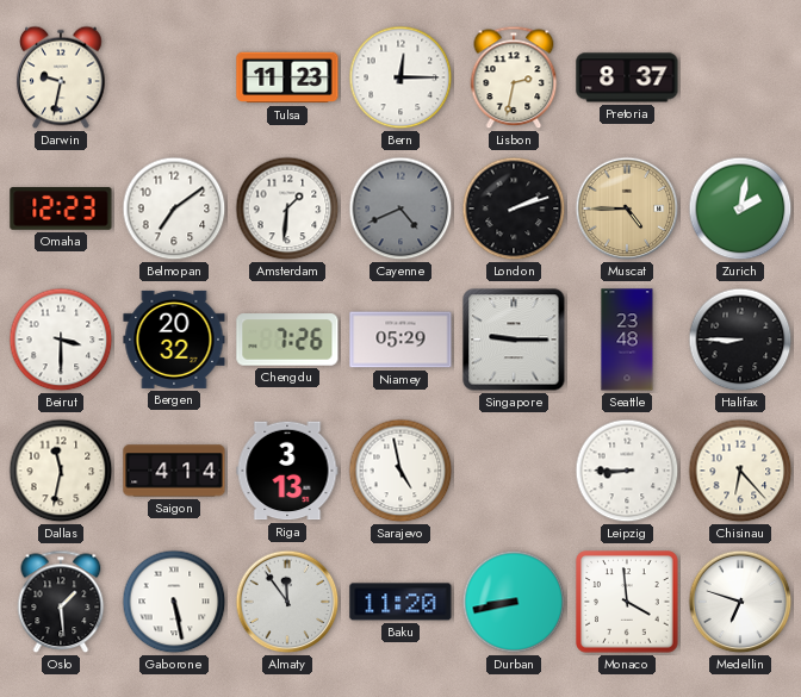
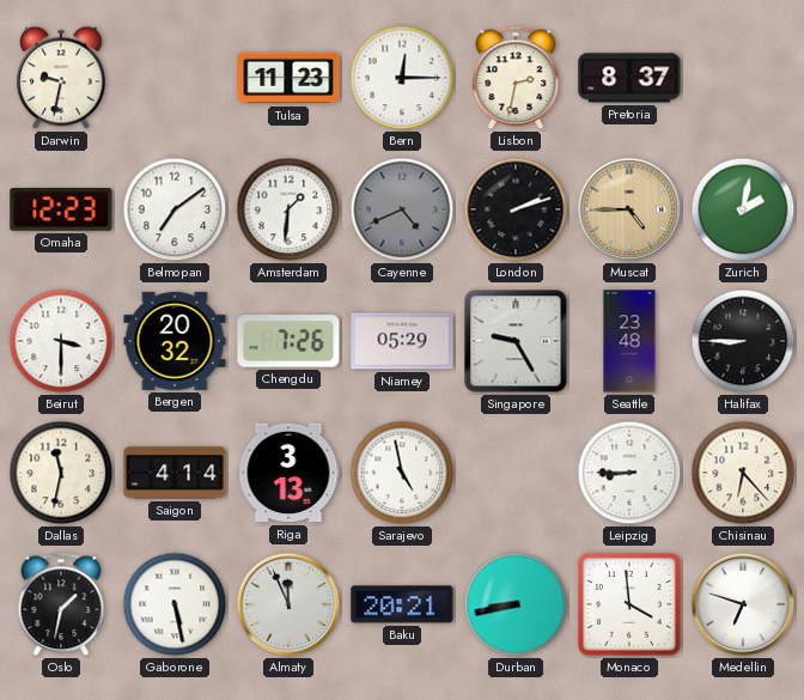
Singapore: 9:15 -> 9:25 (516, 341)
Oslo: 1:29 -> 1:32 (61, 604)
Almaty: 11:54 -> 11:56 (288, 604)
Baku: 11:20 -> 20:21 (402, 604)
